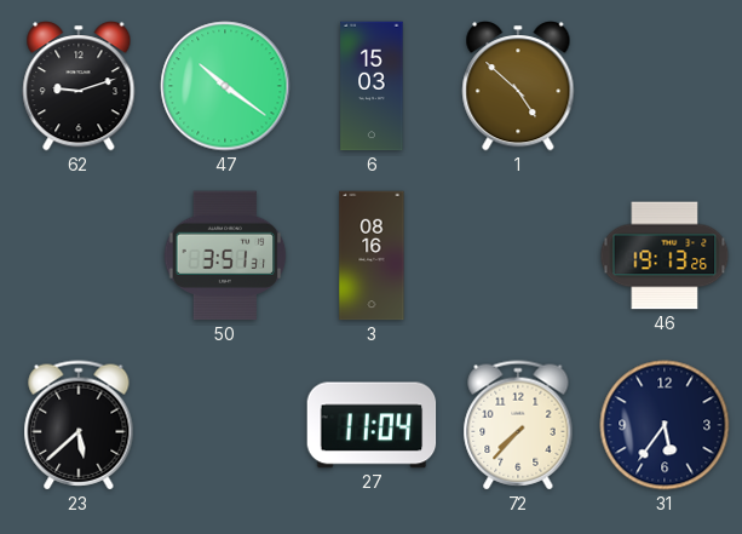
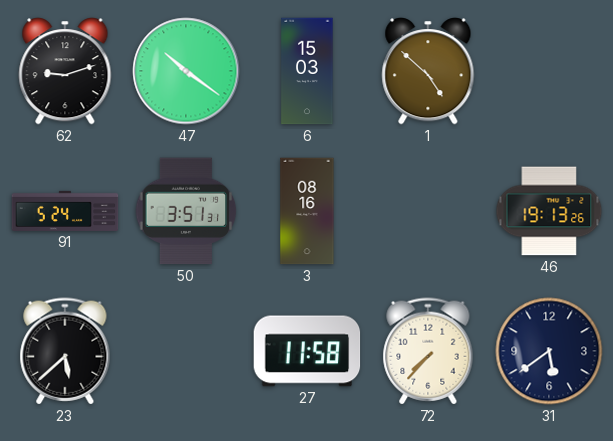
91: none -> 5:24 (65, 211)
27: 11:04 -> 11:58 (307, 351)
31: 5:36 -> 5:39 (549, 351)
